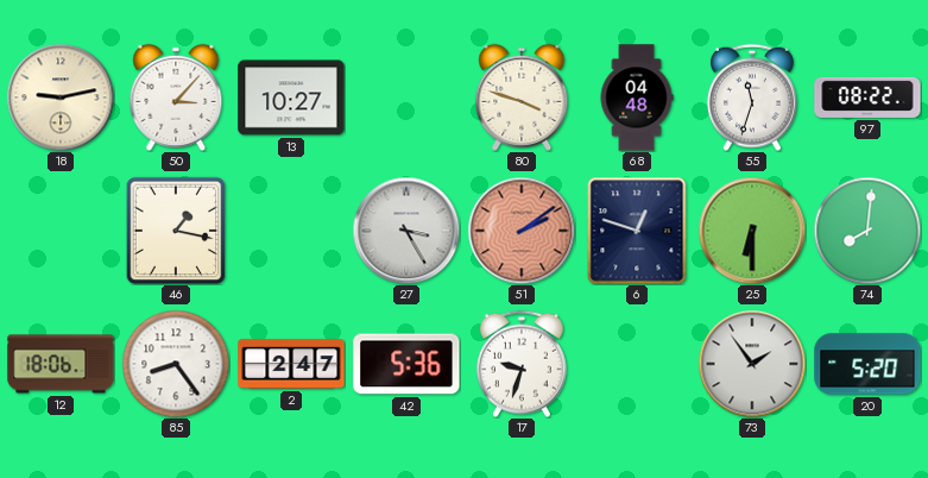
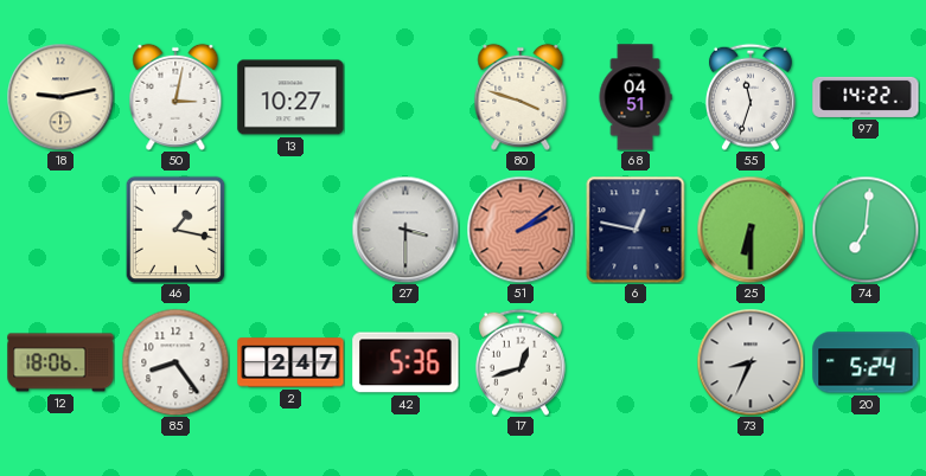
50: 3:07 -> 3:02 (175, 97)
68: 04:48 -> 04:51 (636, 97)
97: 08:22 -> 14:22 (866, 97)
27: 3:25 -> 3:30 (405, 230)
6: 12:48 -> 12:47 (636, 230)
74: 8:01 -> 7:01 (866, 230)
17: 9:33 -> 12:42 (521, 362)
73: 1:54 -> 8:34 (751, 362)
20: 5:20 -> 5:24 (866, 362)
